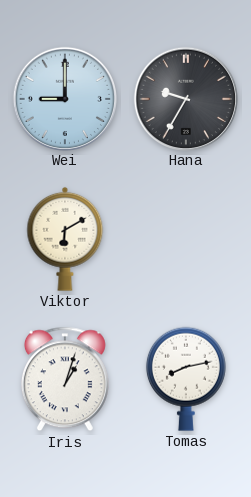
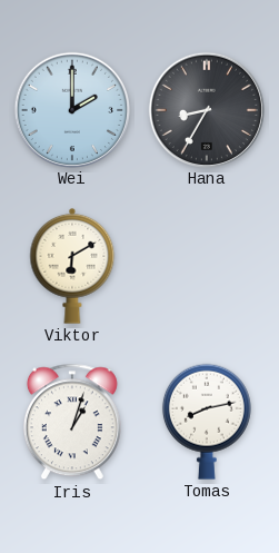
Wei: 9:00 -> 2:00 (71, 109)
Hana: 9:35 -> 8:35 (206, 109)
